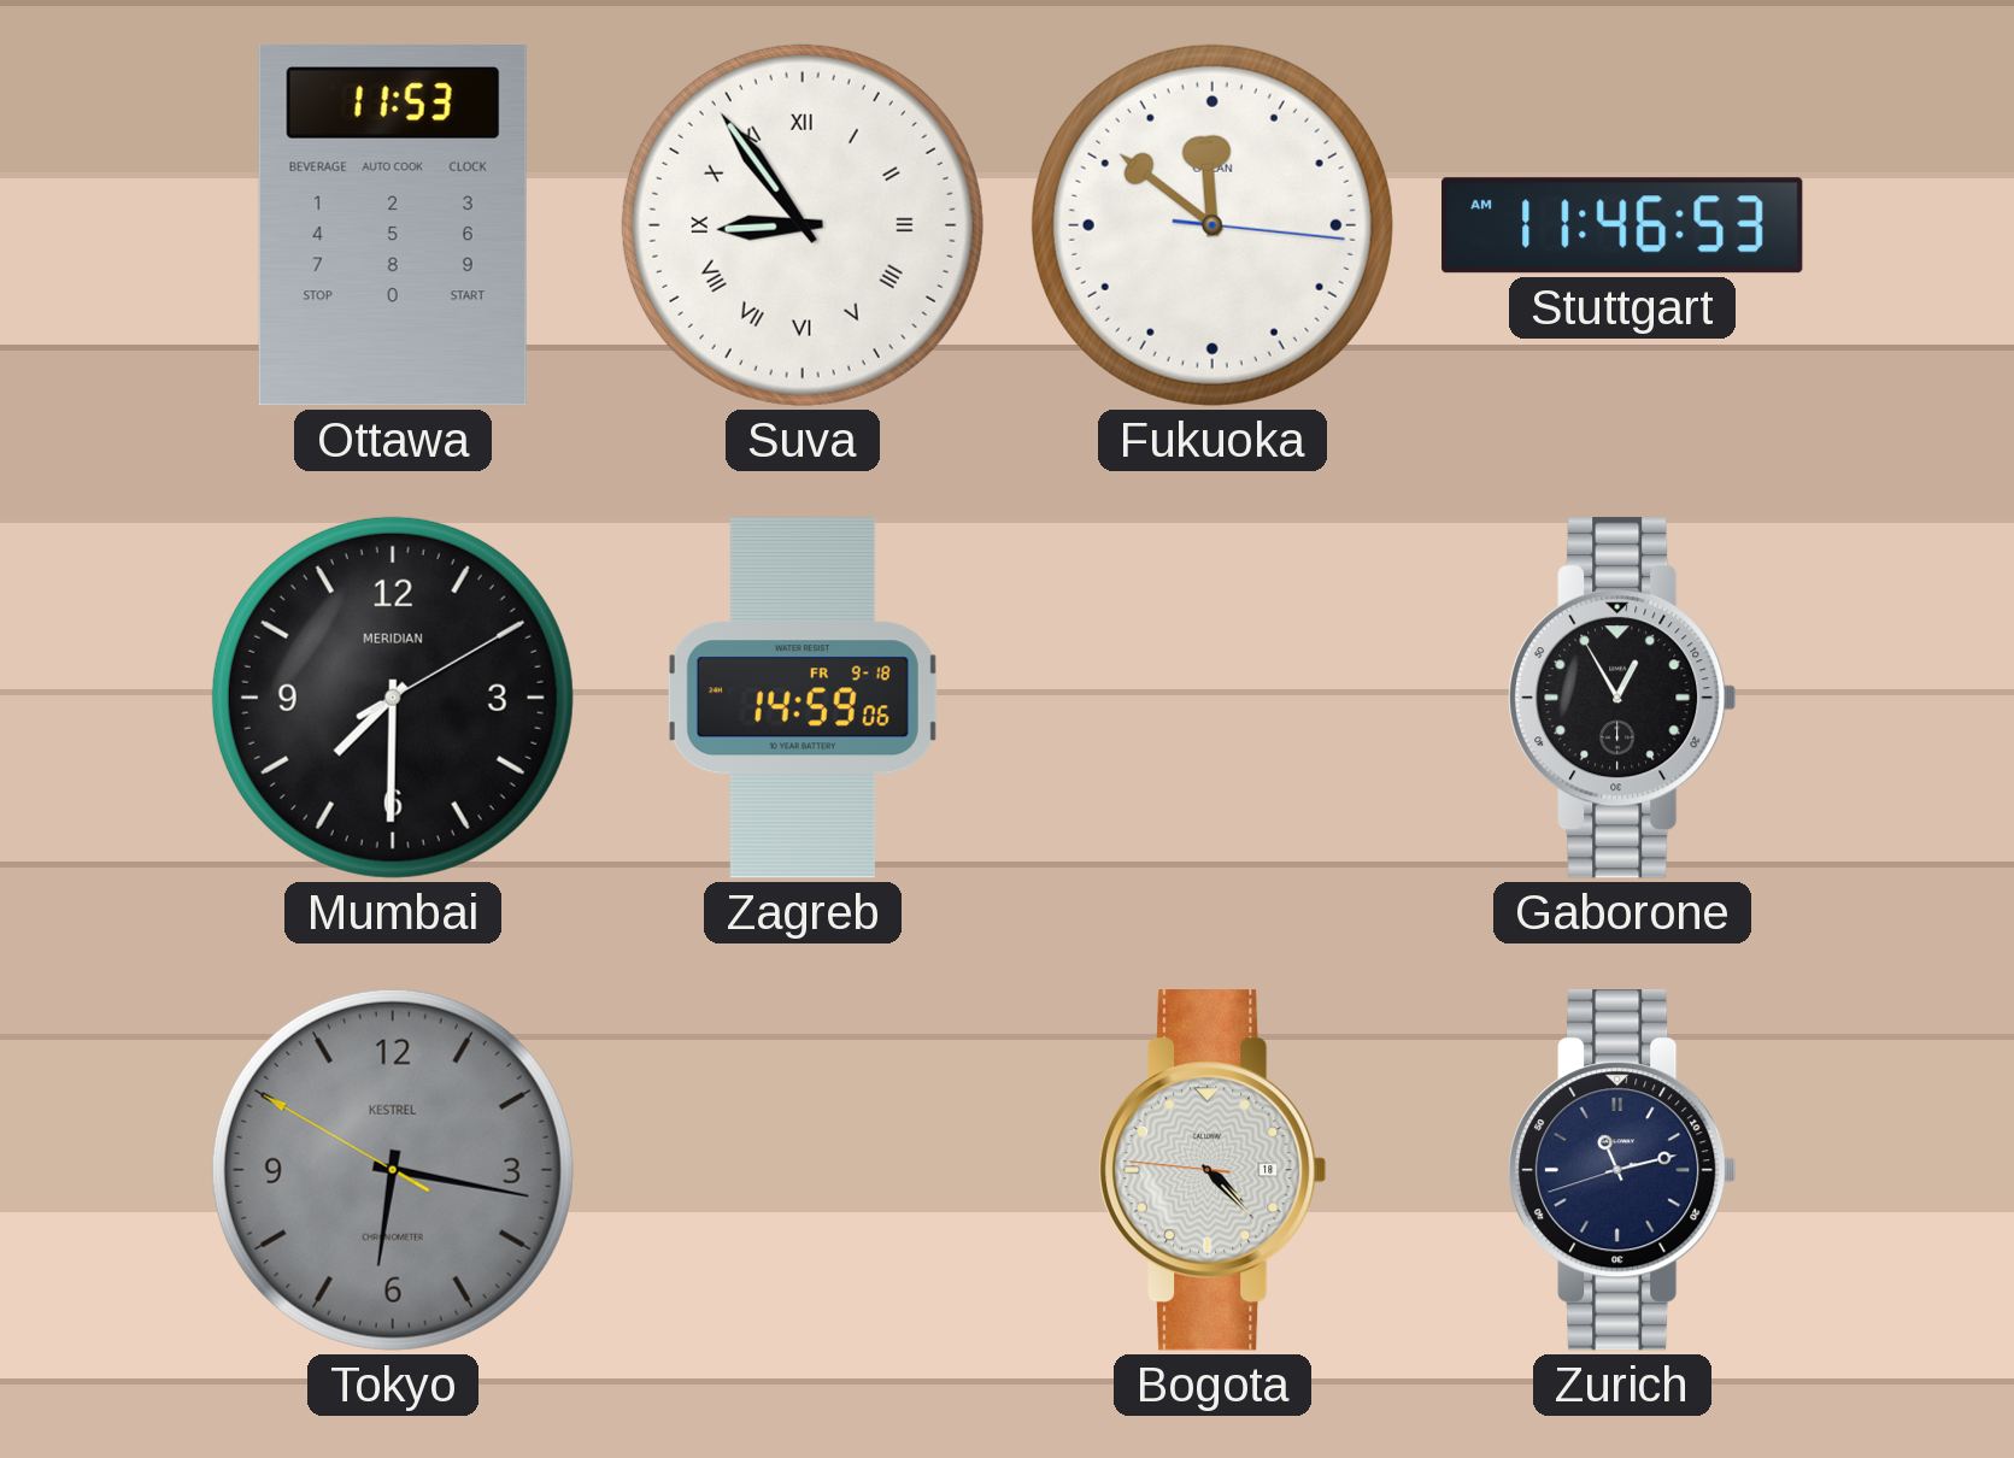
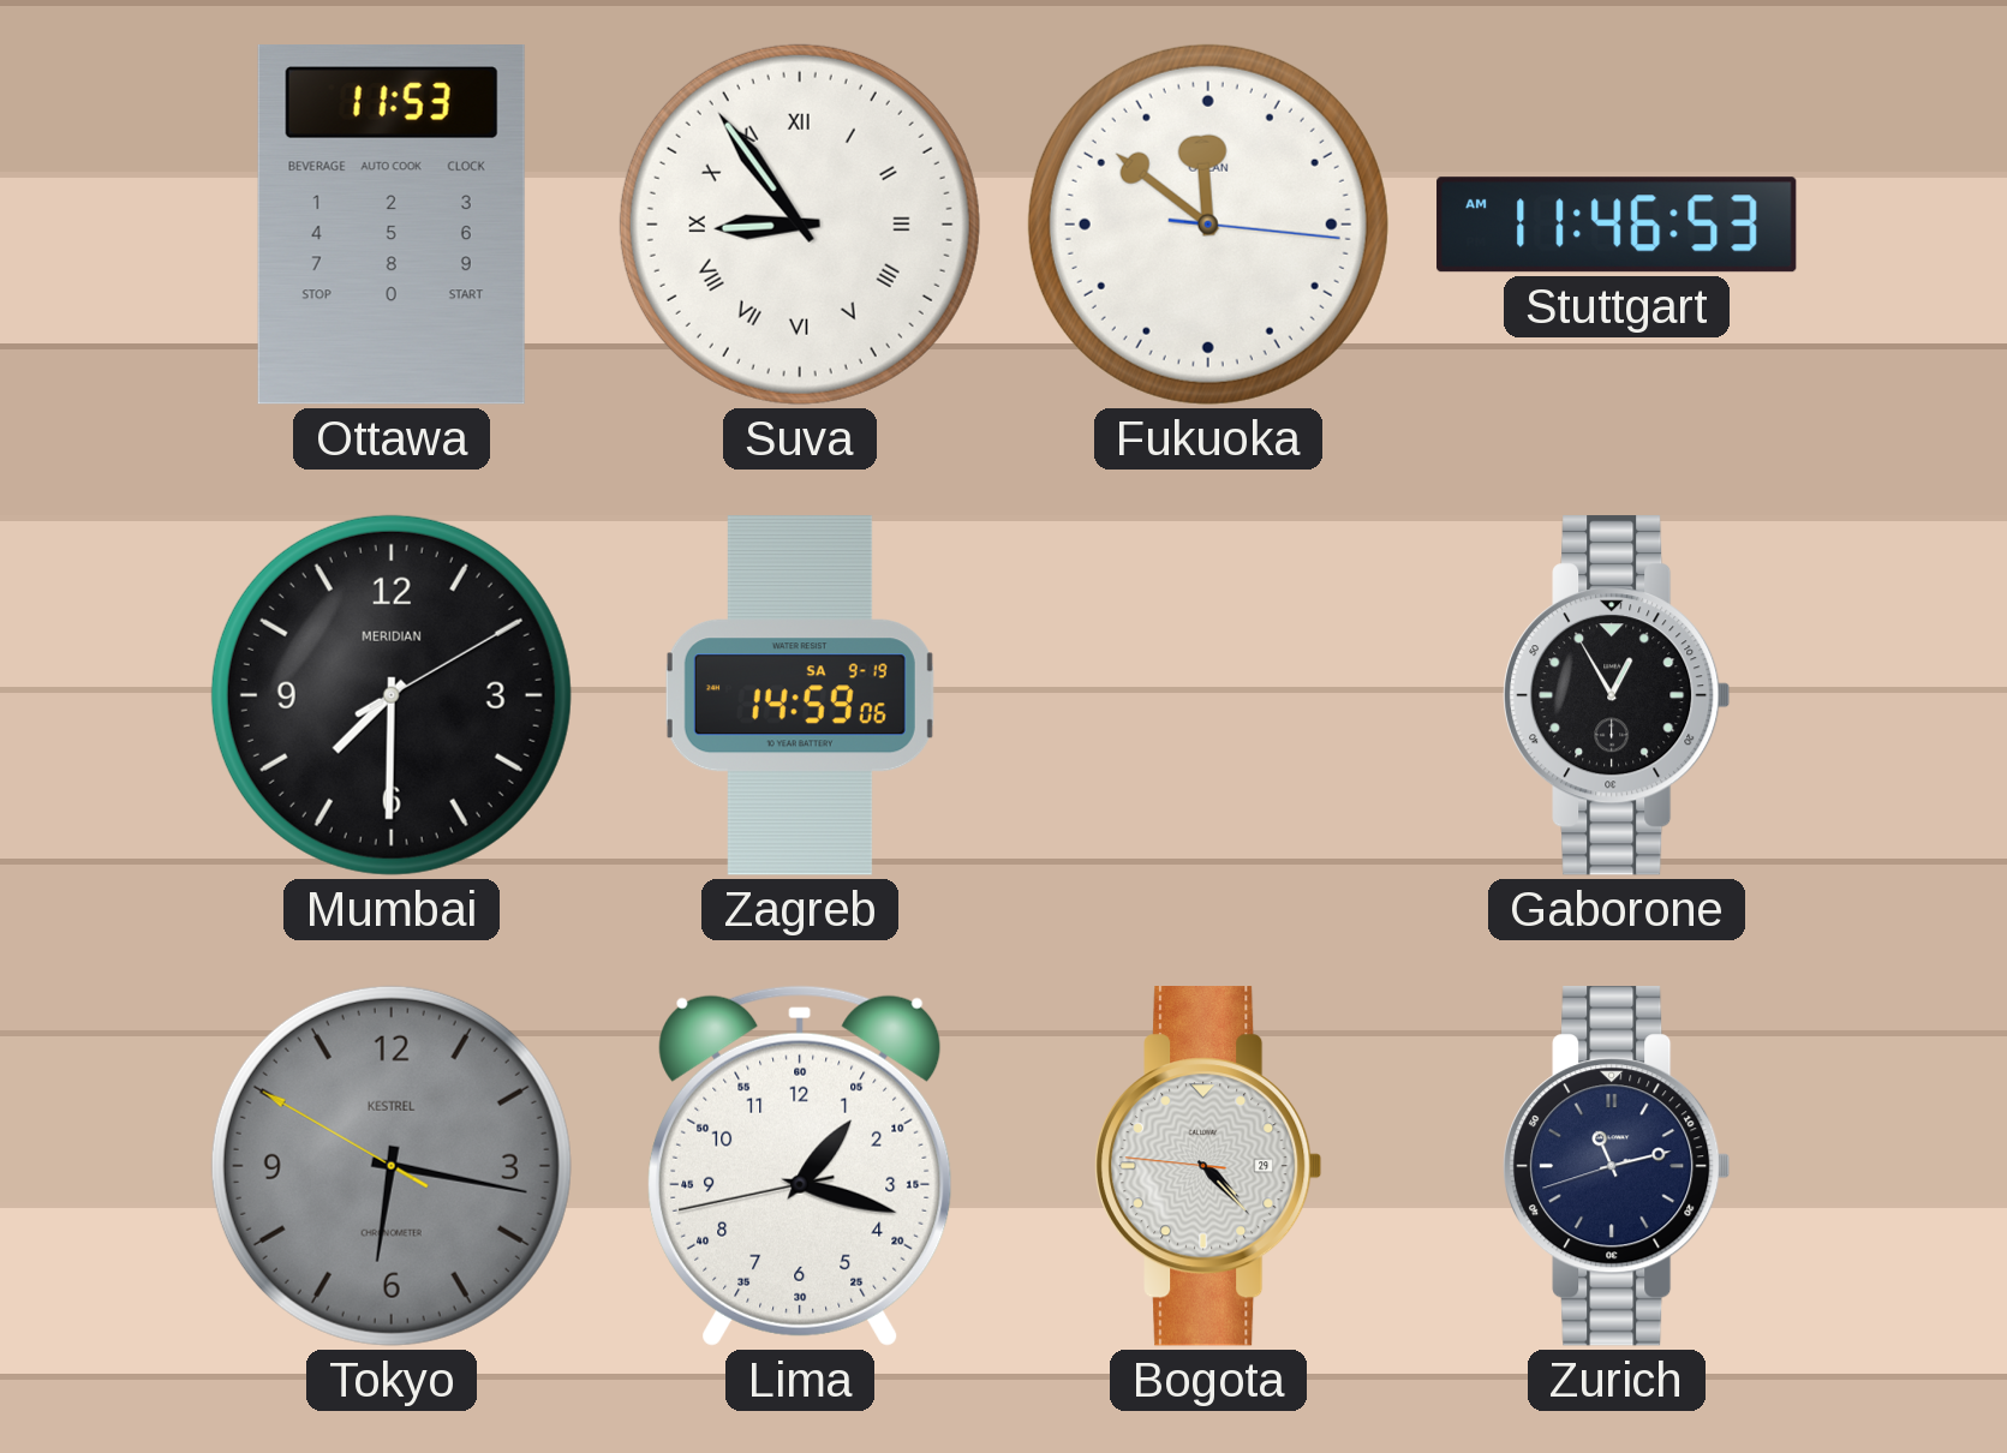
Zagreb date: FR 9-18 -> SA 9-19 (800, 695)
Lima: none -> 1:17 (800, 1166)
Bogota date: 18 -> 29 (1208, 1166)
